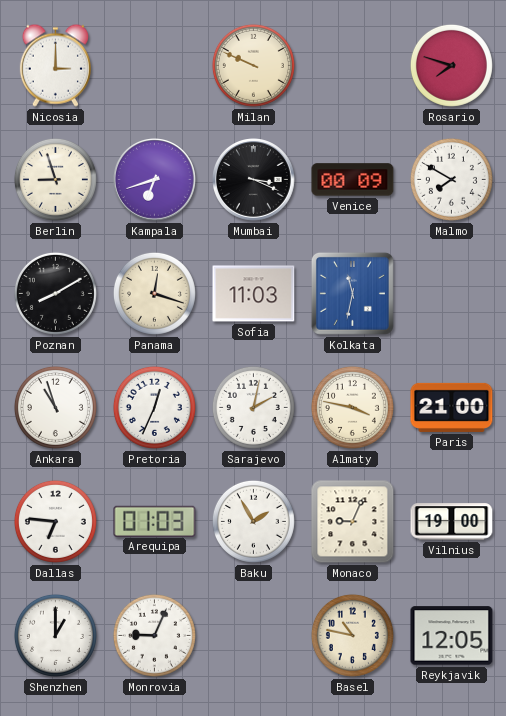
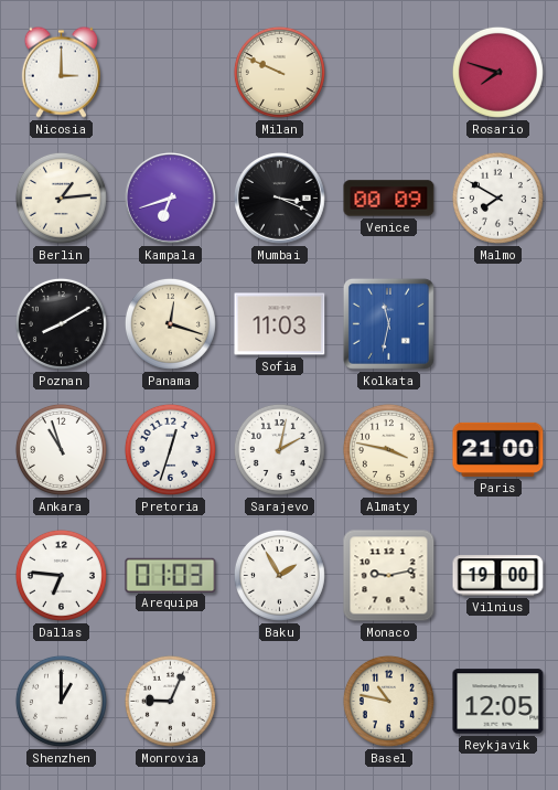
Berlin: 8:57 -> 1:14 (61, 197)
Pretoria: 12:34 -> 12:33 (170, 449)
Monaco: 9:04 -> 9:13 (389, 576)
